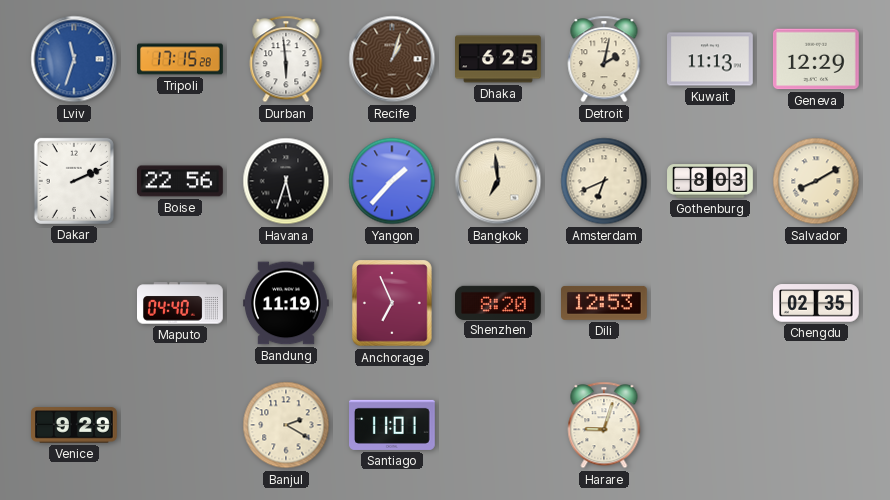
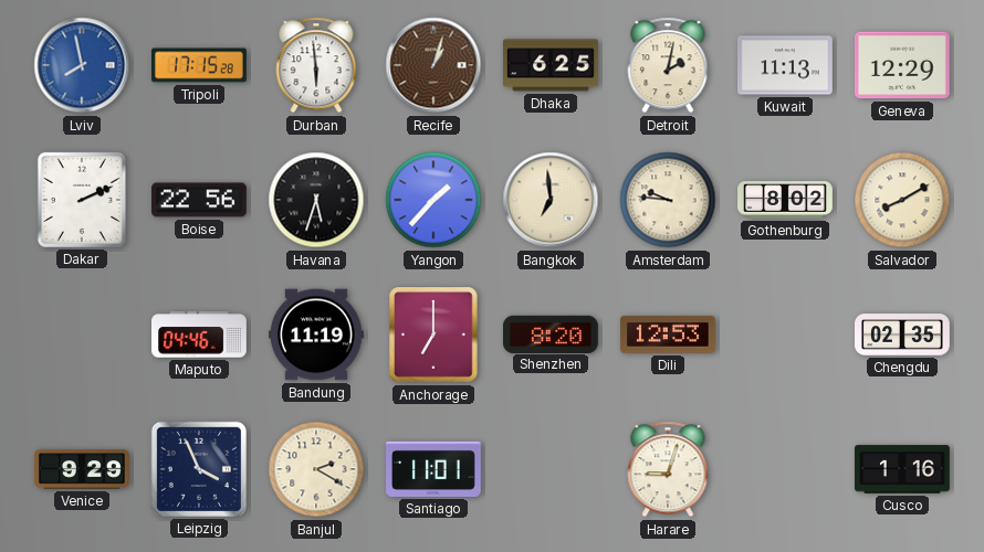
Lviv: 11:33 -> 7:58 (82, 65)
Amsterdam: 6:41 -> 9:46 (668, 200)
Gothenburg: 8:03 -> 8:02 (785, 200)
Maputo: 04:40 -> 04:46 (200, 335)
Anchorage: 6:56 -> 7:00 (435, 335)
Leipzig: none -> 3:56 (199, 469)
Cusco: none -> 1:16 (903, 469)
